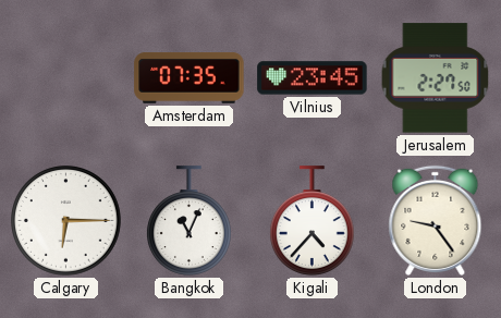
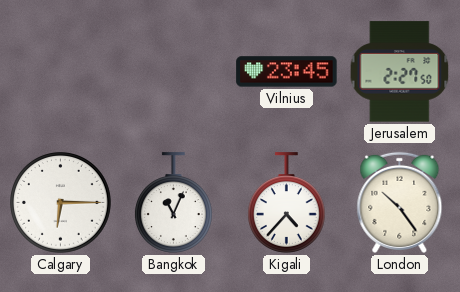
Amsterdam: 07:35 -> none (190, 78)
London: 9:24 -> 10:24 (400, 202)
